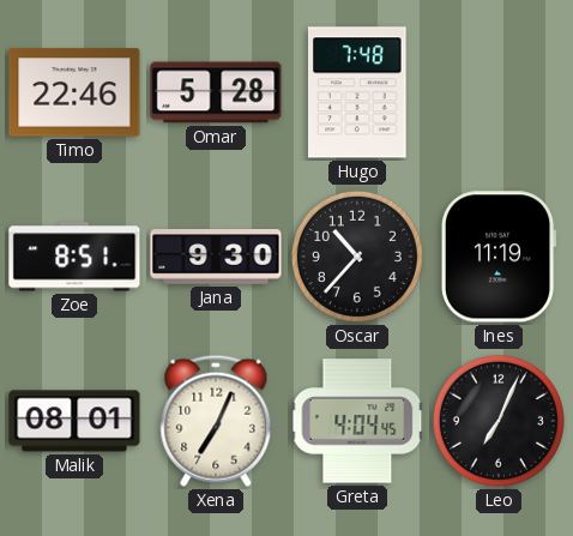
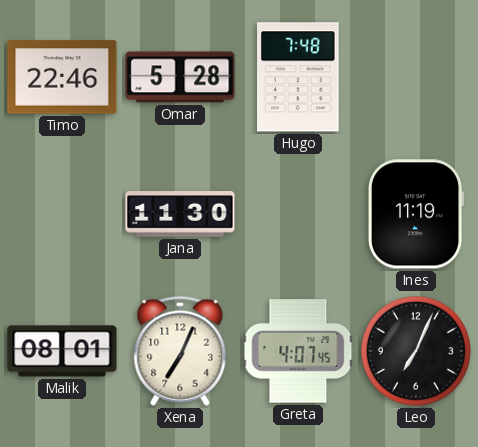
Zoe: 8:51 -> none (74, 257)
Jana: 9:30 -> 11:30 (180, 214)
Oscar: 10:37 -> none (357, 257)
Greta: 4:04 -> 4:07 (298, 351)
